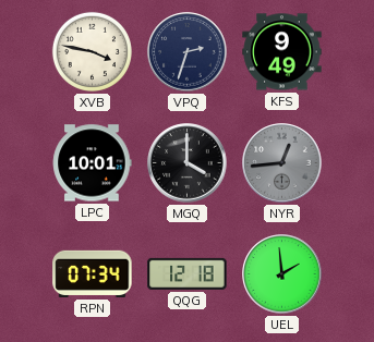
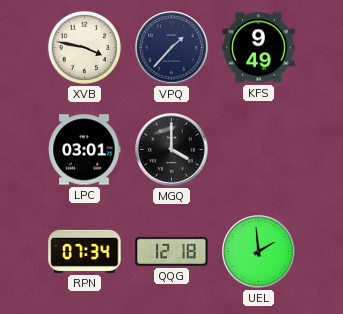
VPQ: 2:33 -> 1:37 (172, 48)
LPC: 10:01 -> 03:01 (84, 150)
NYR: 12:44 -> none (282, 163)
